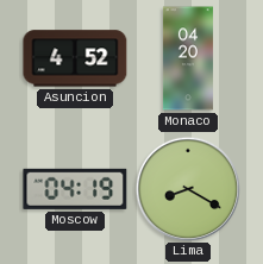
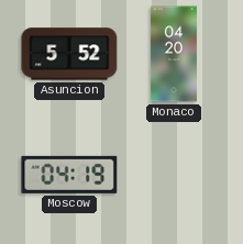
Asuncion: 4:52 -> 5:52 (69, 54)
Lima: 8:20 -> none (187, 188)
